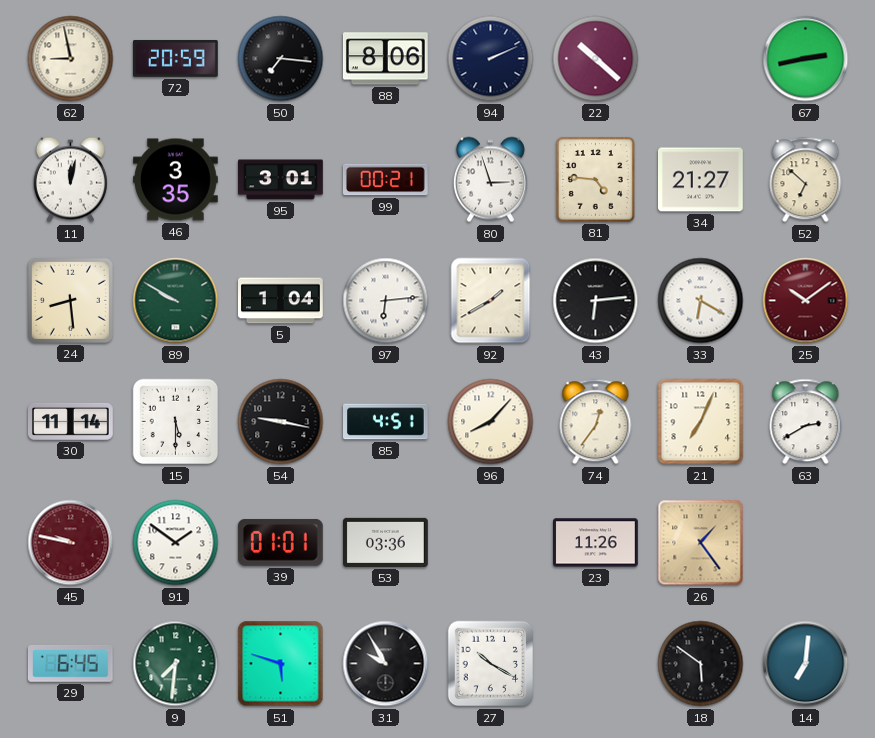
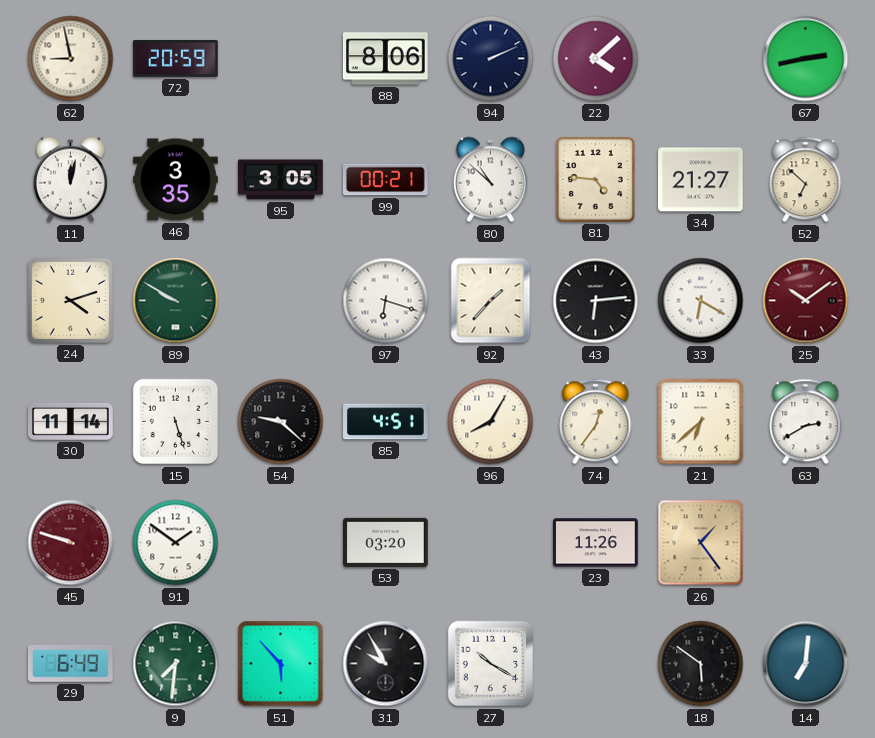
50: 7:16 -> none (281, 59)
22: 10:22 -> 4:08 (596, 59)
95: 3:01 -> 3:05 (281, 180)
80: 2:57 -> 10:52 (490, 180)
24: 8:29 -> 4:12 (70, 300)
5: 1:04 -> none (281, 301)
97: 6:14 -> 6:18 (386, 301)
92: 1:40 -> 1:37 (491, 301)
15: 5:30 -> 5:27 (176, 422)
54: 9:17 -> 9:22 (281, 422)
96: 8:07 -> 8:05 (491, 422)
21: 7:04 -> 6:38 (701, 422)
45: 9:47 -> 9:48 (71, 543)
39: 01:01 -> none (280, 542)
53: 03:36 -> 03:20 (386, 542)
29: 6:45 -> 6:49 (70, 664)
51: 5:48 -> 5:53 (281, 664)
